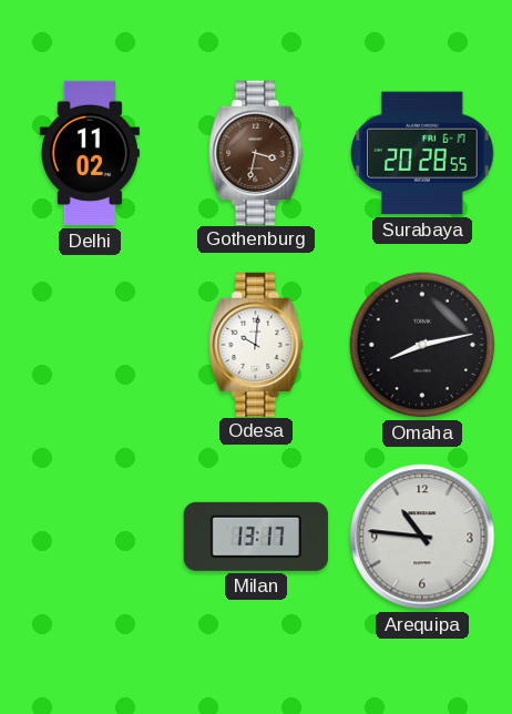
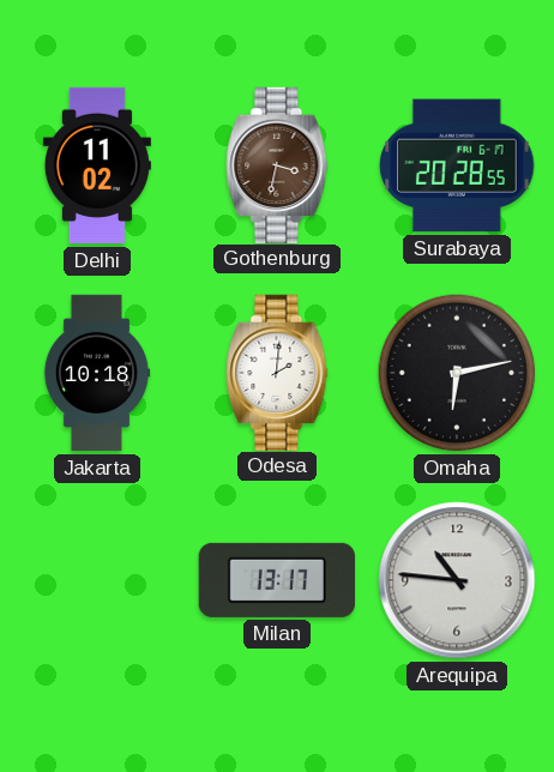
Jakarta: none -> 10:18 (97, 373)
Odesa: 10:01 -> 2:01 (277, 372)
Omaha: 8:13 -> 6:13 (457, 373)
